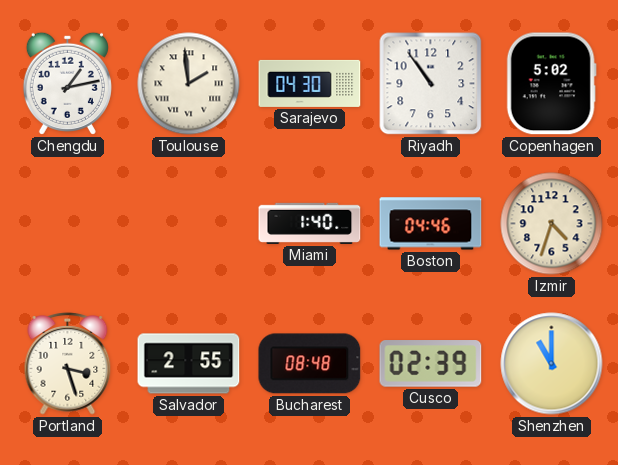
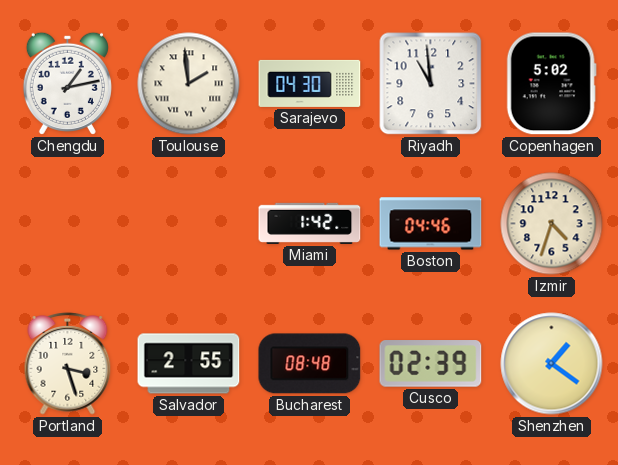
Riyadh: 10:54 -> 10:59 (431, 84)
Miami: 1:40 -> 1:42 (310, 223)
Shenzhen: 11:00 -> 1:21 (552, 364)
